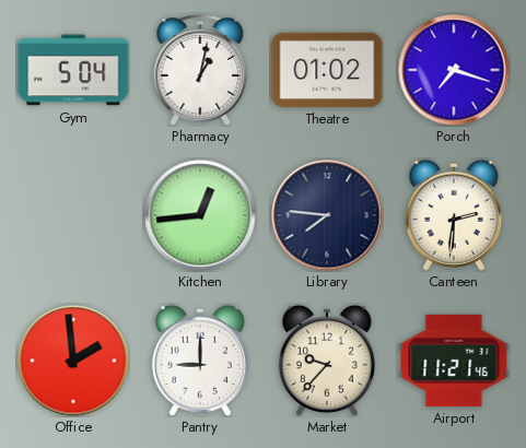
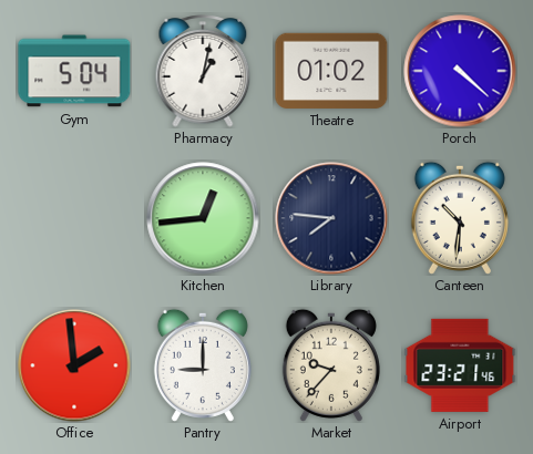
Porch: 7:18 -> 4:22 (460, 71)
Canteen: 2:31 -> 10:31 (460, 218)
Airport: 11:21 -> 23:21 (460, 365)
